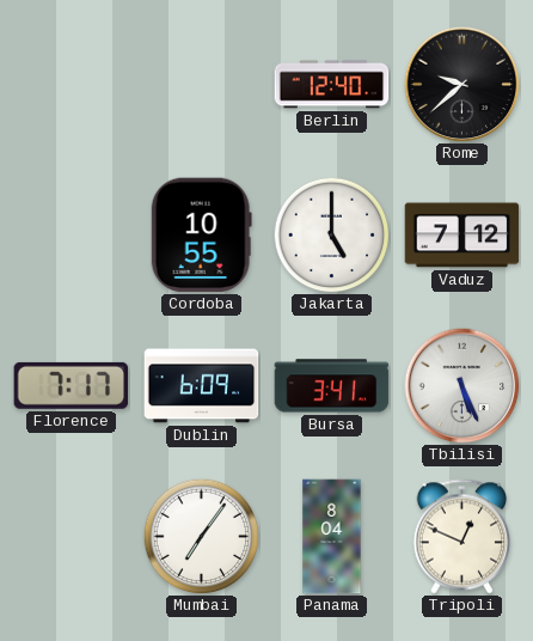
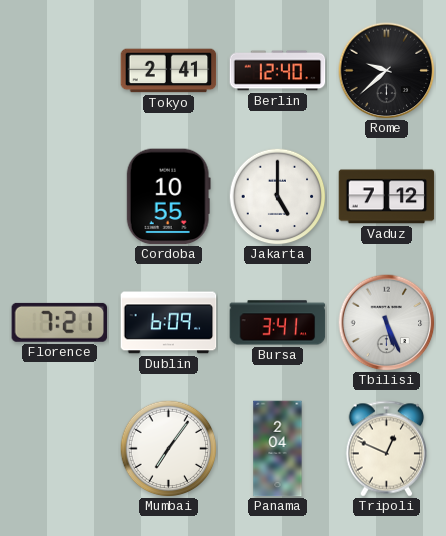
Tokyo: none -> 2:41 (169, 71)
Florence: 7:17 -> 7:21 (60, 322)
Panama: 8:04 -> 2:04 (278, 449)
